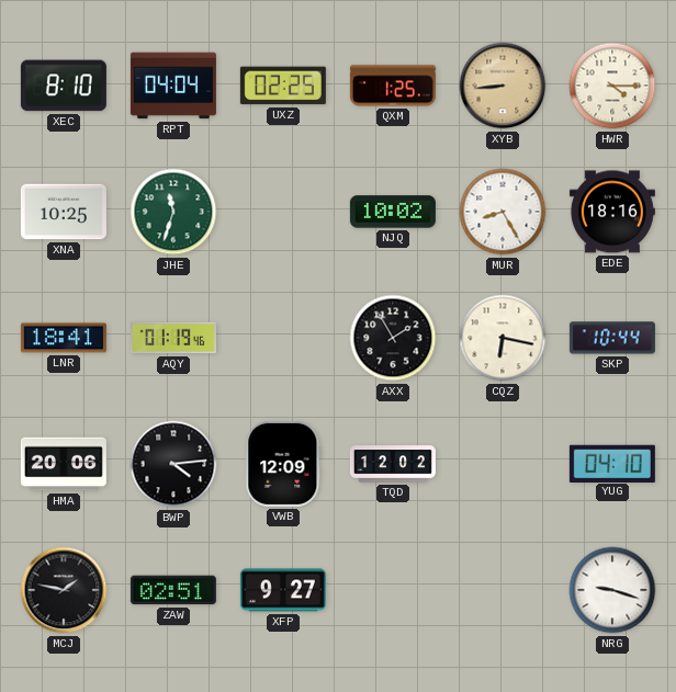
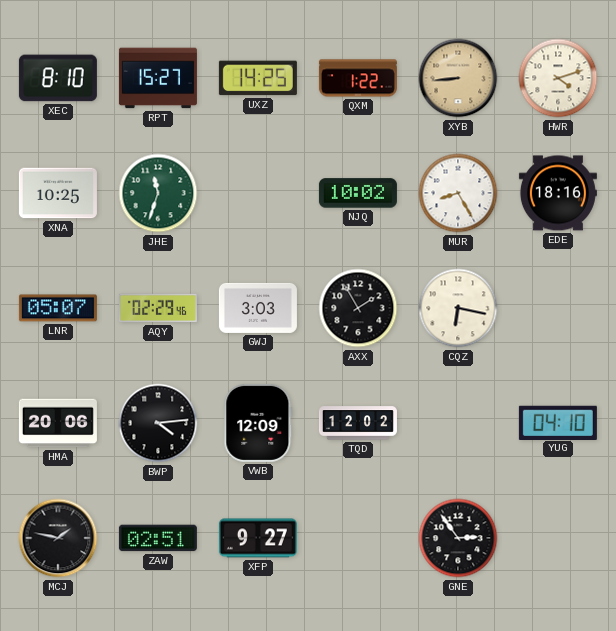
RPT: 04:04 -> 15:27 (158, 78)
UXZ: 02:25 -> 14:25 (258, 78)
QXM: 1:25 -> 1:22 (358, 78)
HWR: 4:15 -> 4:12 (558, 78)
LNR: 18:41 -> 05:07 (58, 308)
AQY: 01:19 -> 02:29 (158, 308)
GWJ: none -> 3:03 (258, 308)
SKP: 10:44 -> none (612, 338)
GNE: none -> 2:54 (458, 538)
NRG: 9:18 -> none (612, 590)
